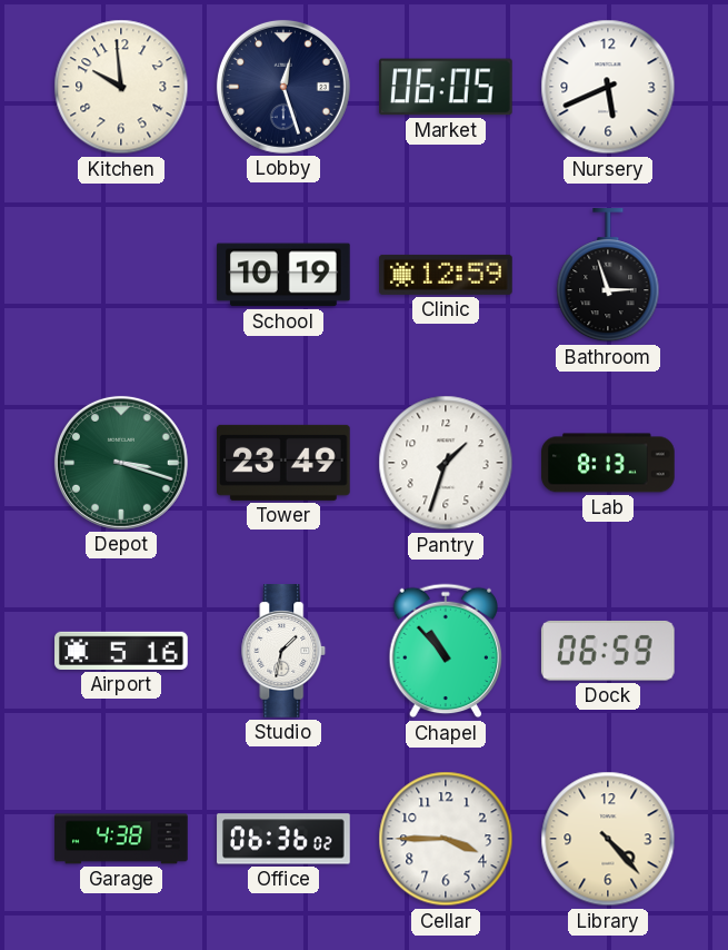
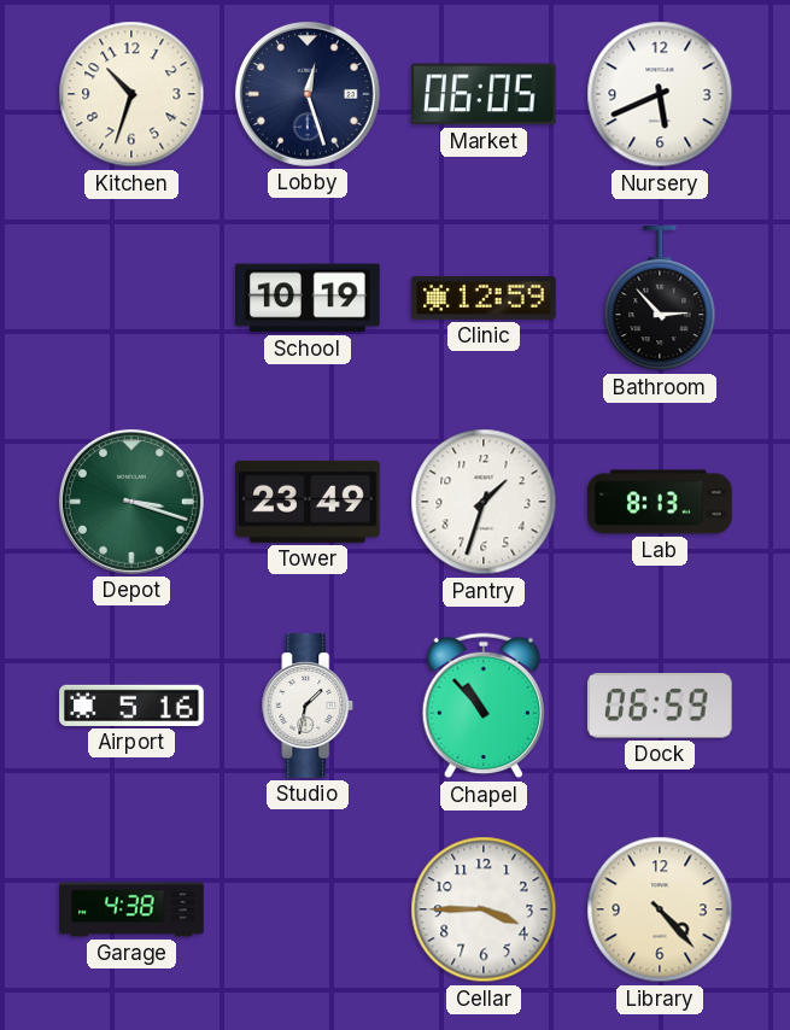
Kitchen: 9:59 -> 10:33 (131, 94)
Bathroom: 2:57 -> 2:53 (660, 299)
Office: 06:36 -> none (283, 839)
